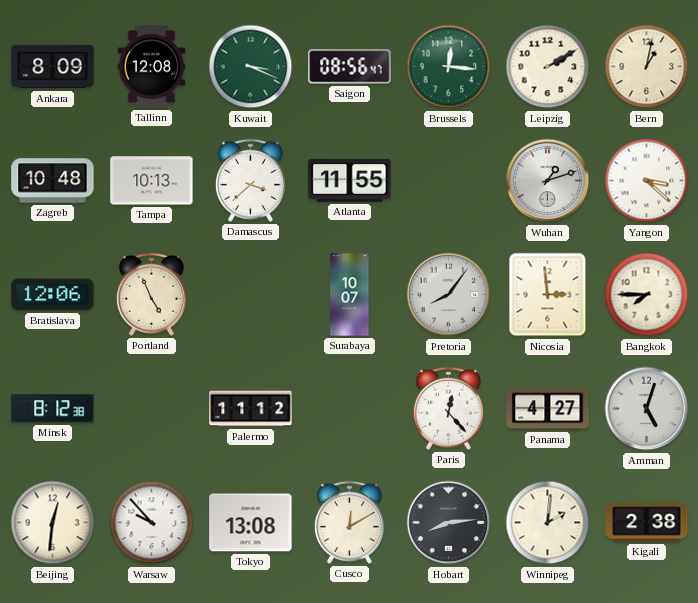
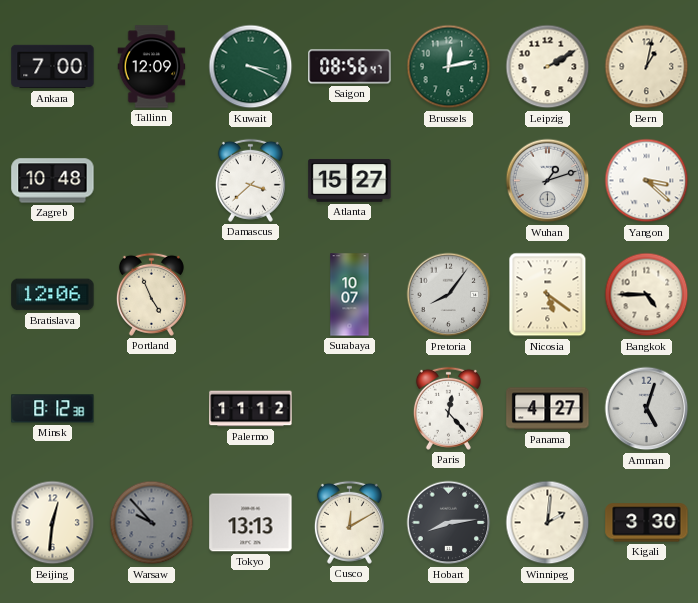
Ankara: 8:09 -> 7:00 (53, 67)
Tallinn: 12:08 -> 12:09 (152, 67)
Brussels: 12:16 -> 12:13 (449, 67)
Tampa: 10:13 -> none (152, 181)
Atlanta: 11:55 -> 15:27 (350, 180)
Nicosia: 2:59 -> 5:21 (548, 295)
Bangkok: 7:45 -> 4:45 (647, 295)
Warsaw dial: white -> grey (152, 523)
Tokyo: 13:08 -> 13:13 (251, 523)
Kigali: 2:38 -> 3:30 (647, 523)
